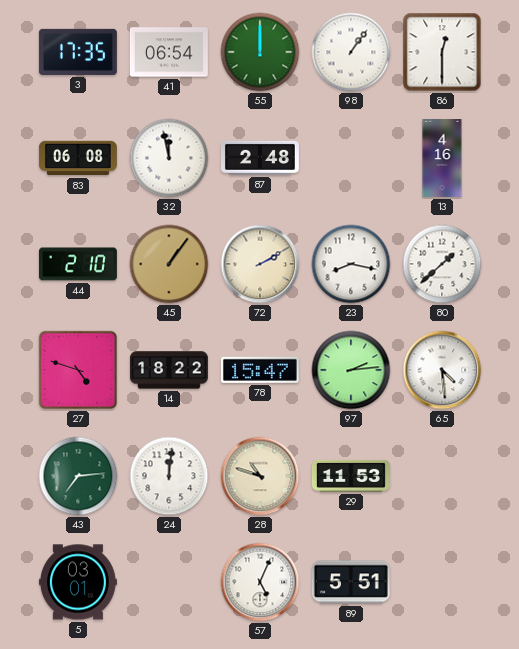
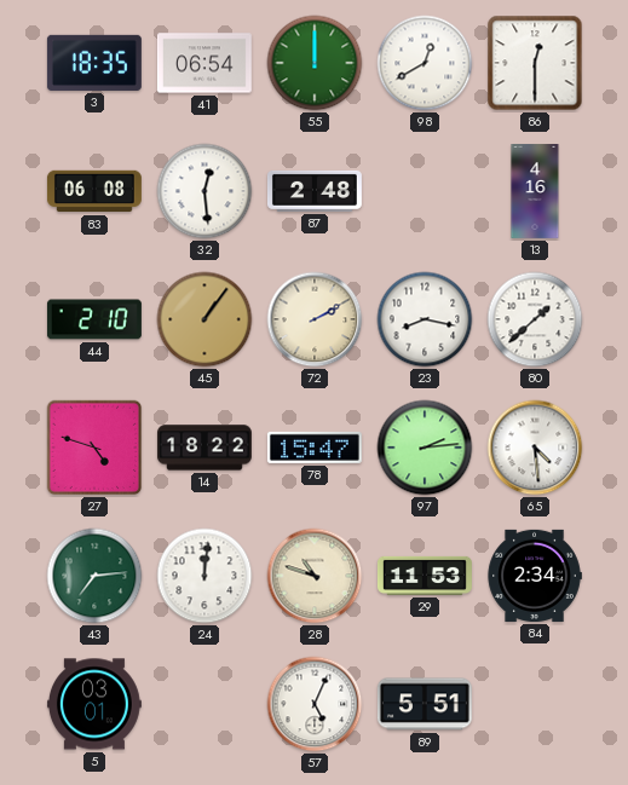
3: 17:35 -> 18:35 (94, 63)
98: 1:06 -> 12:40 (425, 63)
32: 11:58 -> 12:29 (204, 191)
84: none -> 2:34 (535, 576)
